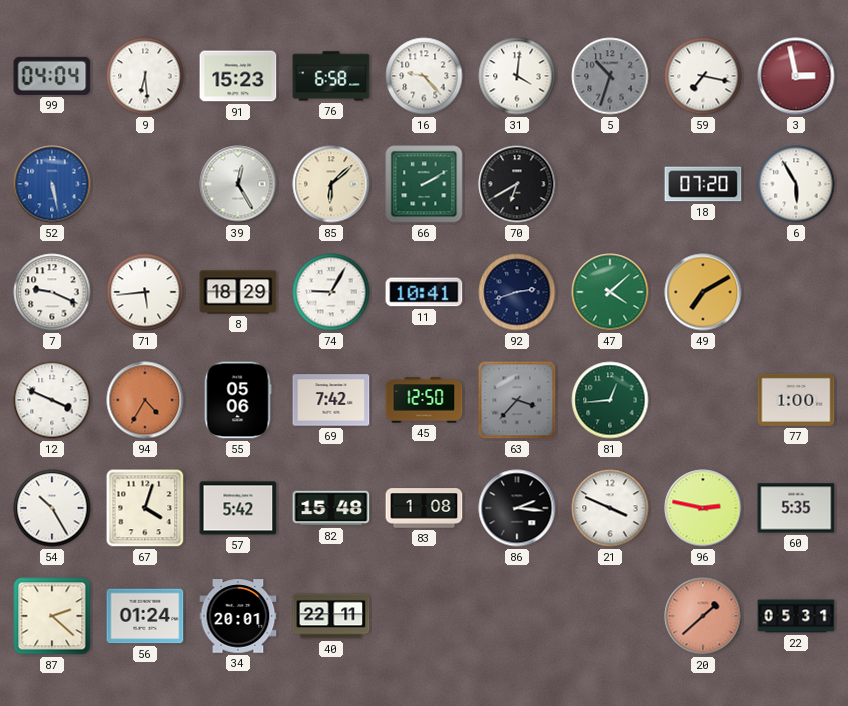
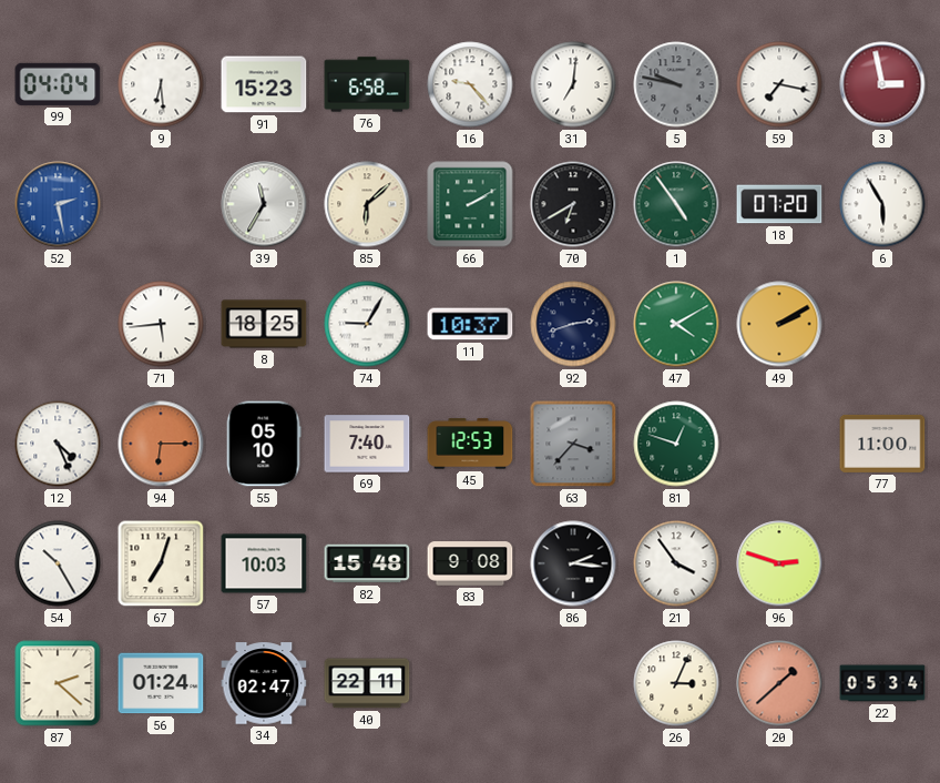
31: 4:01 -> 7:01 (573, 84)
5: 10:33 -> 9:47 (676, 84)
52: 5:28 -> 2:28 (58, 204)
39: 12:25 -> 11:35 (264, 204)
1: none -> 4:54 (676, 204)
7: 9:19 -> none (52, 292)
8: 18:29 -> 18:25 (264, 324)
11: 10:41 -> 10:37 (470, 324)
47: 4:08 -> 4:10 (676, 324)
49: 7:10 -> 2:10 (779, 324)
12: 3:49 -> 4:26 (58, 444)
94: 4:35 -> 6:15 (161, 444)
55: 05:06 -> 05:10 (264, 444)
69: 7:42 -> 7:40 (367, 444)
45: 12:50 -> 12:53 (470, 444)
81: 12:44 -> 12:48 (676, 444)
77: 1:00 -> 11:00 (882, 444)
67: 4:03 -> 7:03 (161, 563)
57: 5:42 -> 10:03 (264, 563)
83: 1:08 -> 9:08 (470, 563)
21: 3:49 -> 3:54 (676, 563)
96: 2:47 -> 2:48 (779, 563)
60: 5:35 -> none (796, 508)
34: 20:01 -> 02:47 (264, 683)
26: none -> 3:04 (676, 683)
22: 05:31 -> 05:34 (882, 683)
